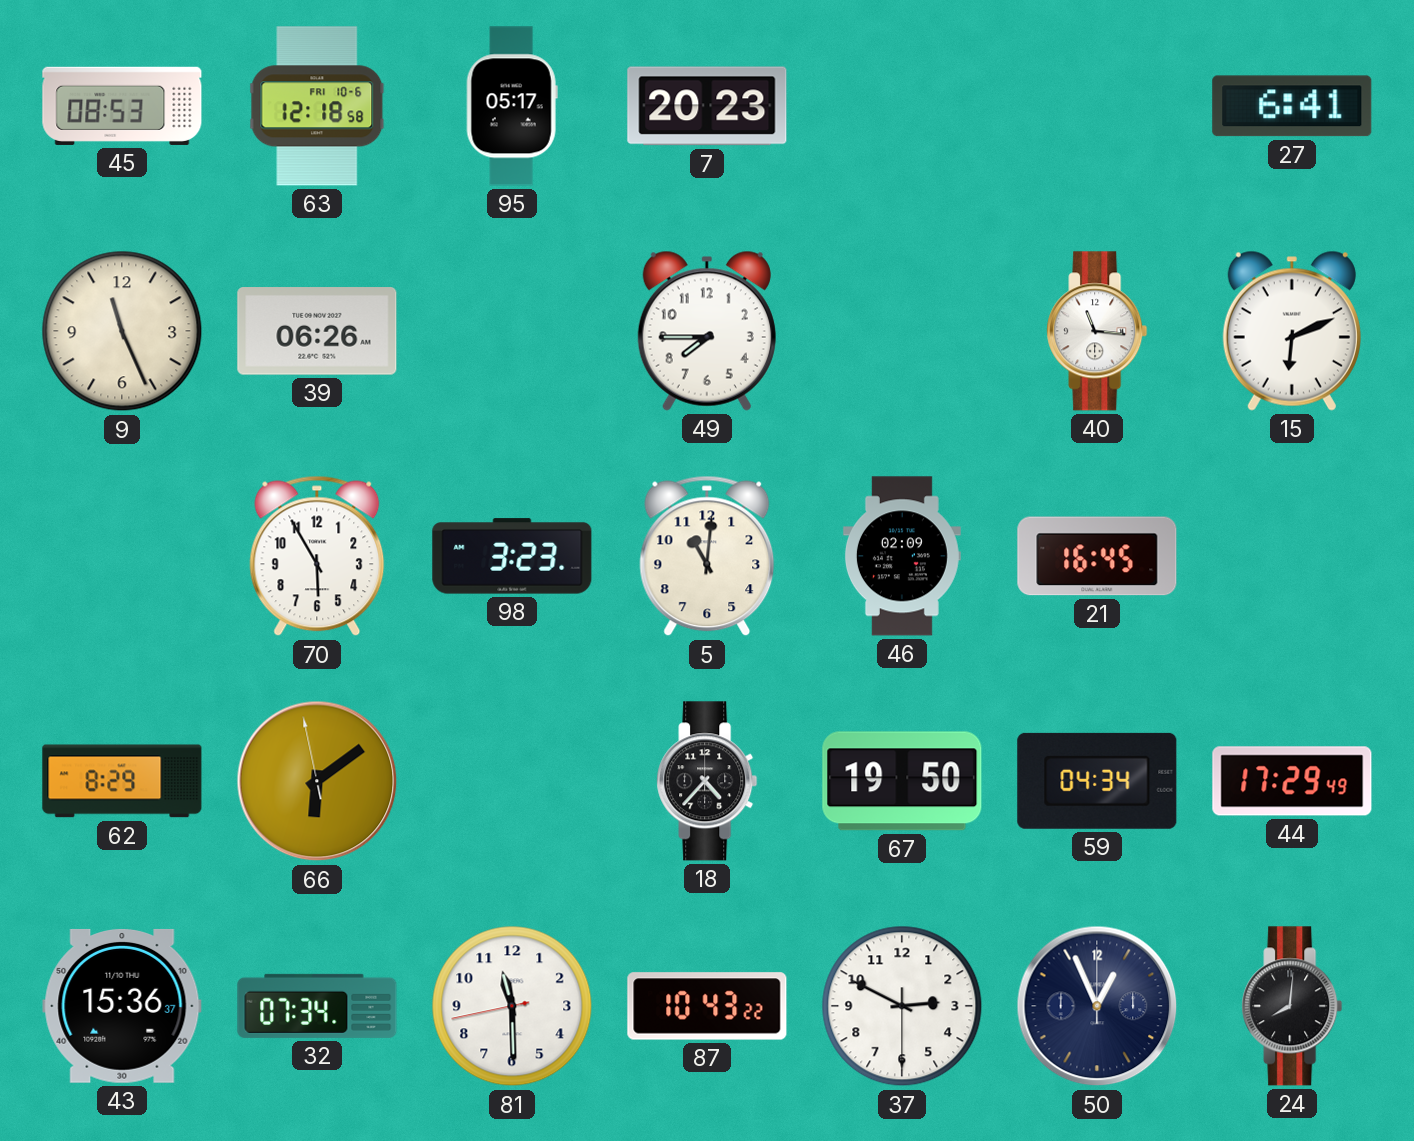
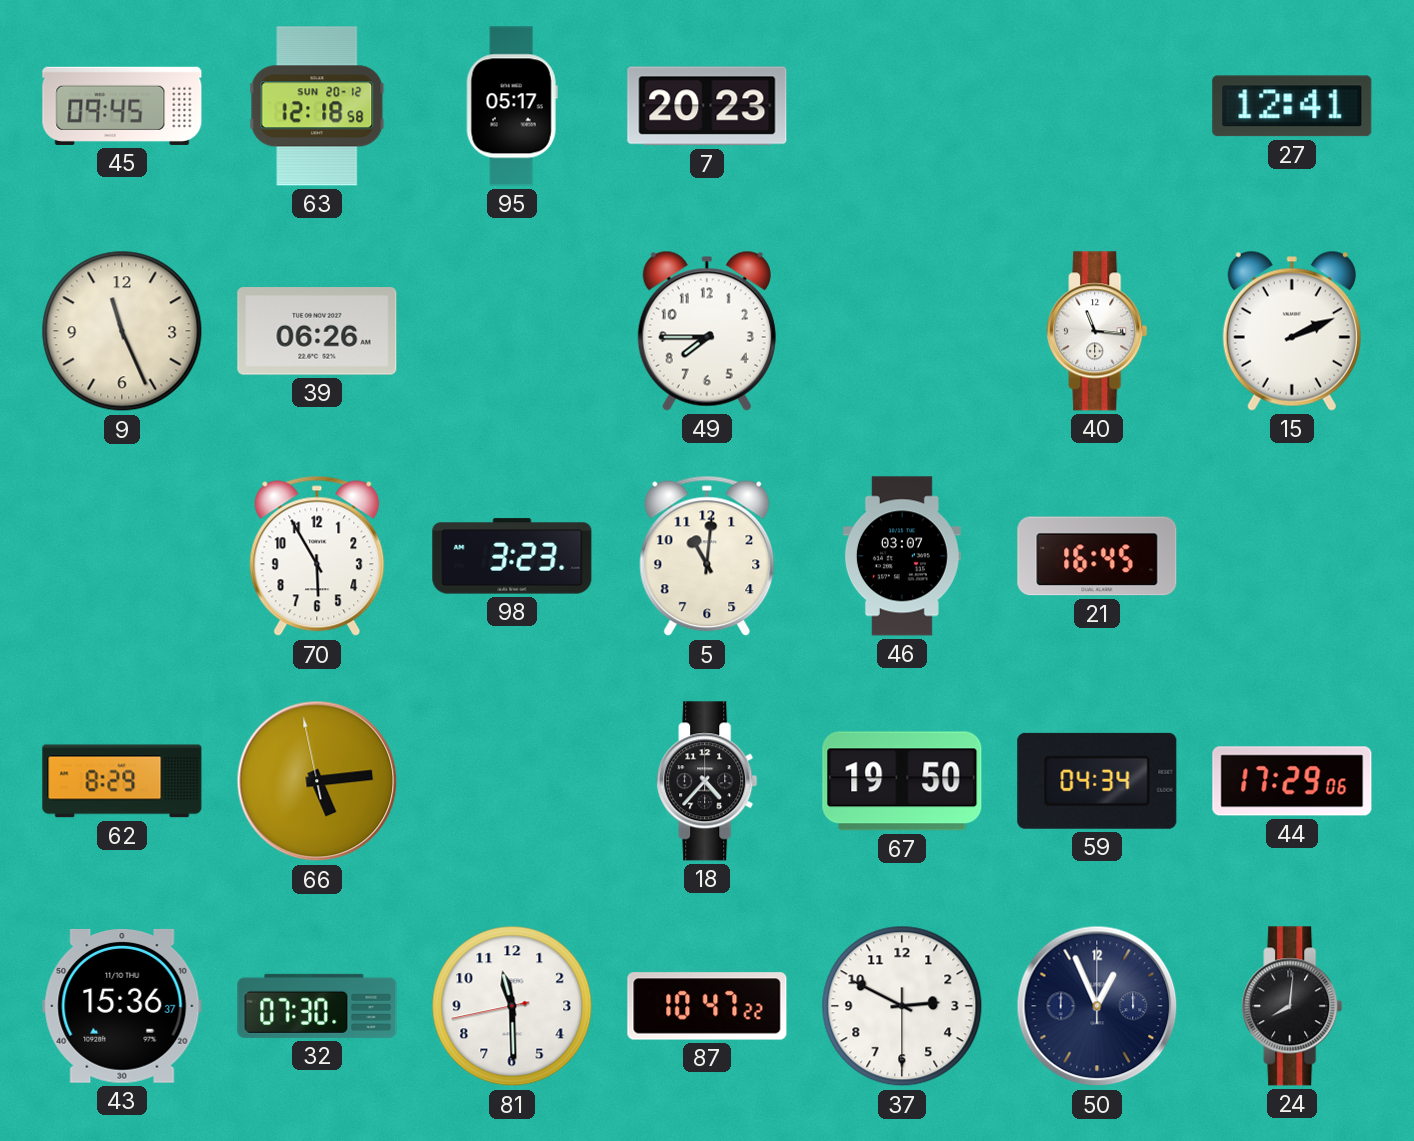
45: 08:53 -> 09:45 (122, 106)
63 date: FRI 10-6 -> SUN 20-12 (317, 106)
27: 6:41 -> 12:41 (1292, 106)
15: 6:11 -> 2:11 (1292, 331)
46: 02:09 -> 03:07 (902, 556)
66: 6:08 -> 5:13 (317, 781)
44: 17:29:49 -> 17:29:06 (1292, 781)
32: 07:34 -> 07:30 (317, 1006)
87: 10:43 -> 10:47 (707, 1006)
